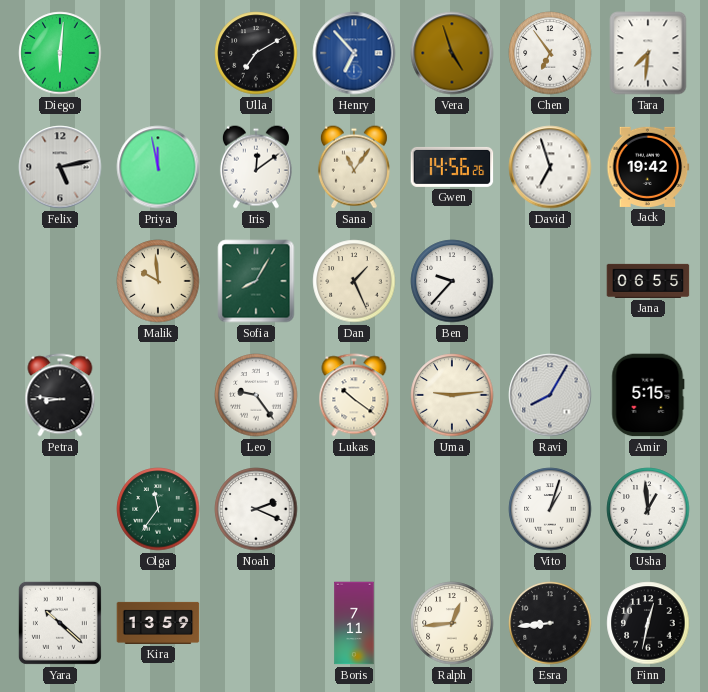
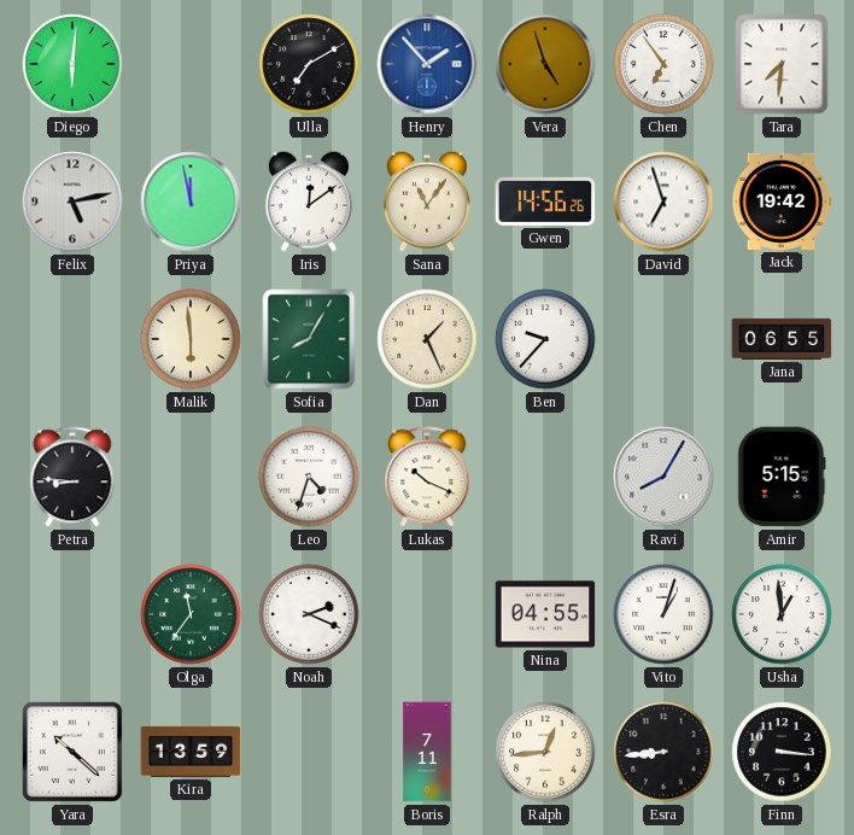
Henry: 6:53 -> 1:53 (427, 64)
Malik: 9:59 -> 5:59 (191, 339)
Leo: 9:24 -> 4:33 (309, 477)
Lukas: 10:21 -> 10:19 (427, 477)
Uma: 9:14 -> none (452, 395)
Nina: none -> 04:55 (545, 614)
Finn: 12:32 -> 3:16 (782, 752)
